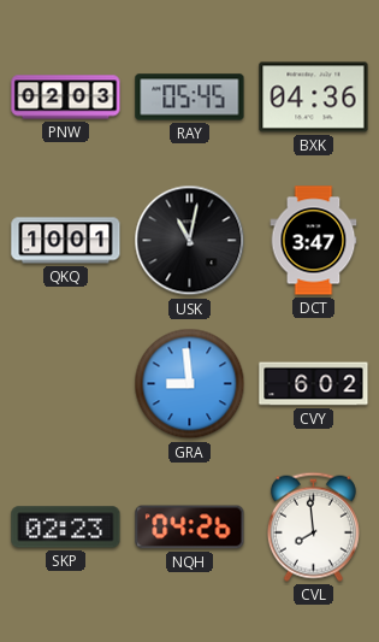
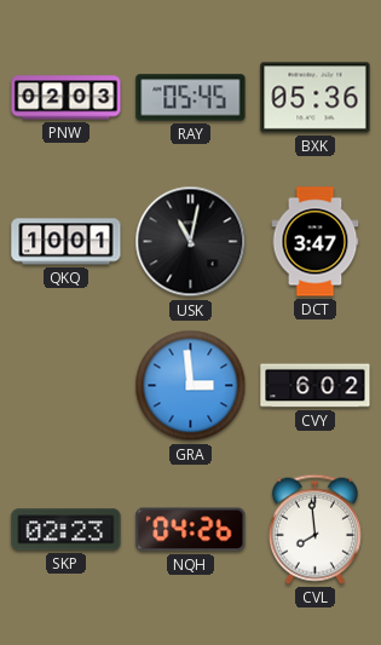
BXK: 04:36 -> 05:36 (316, 98)
GRA: 8:59 -> 2:59 (191, 386)
